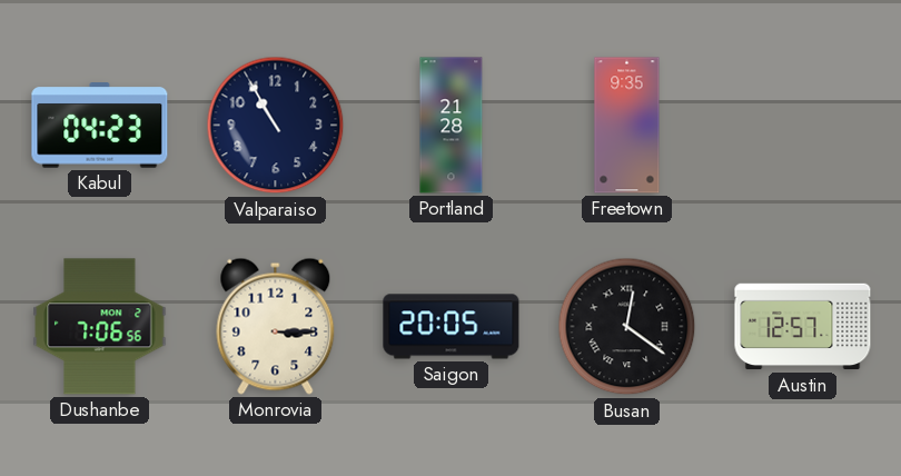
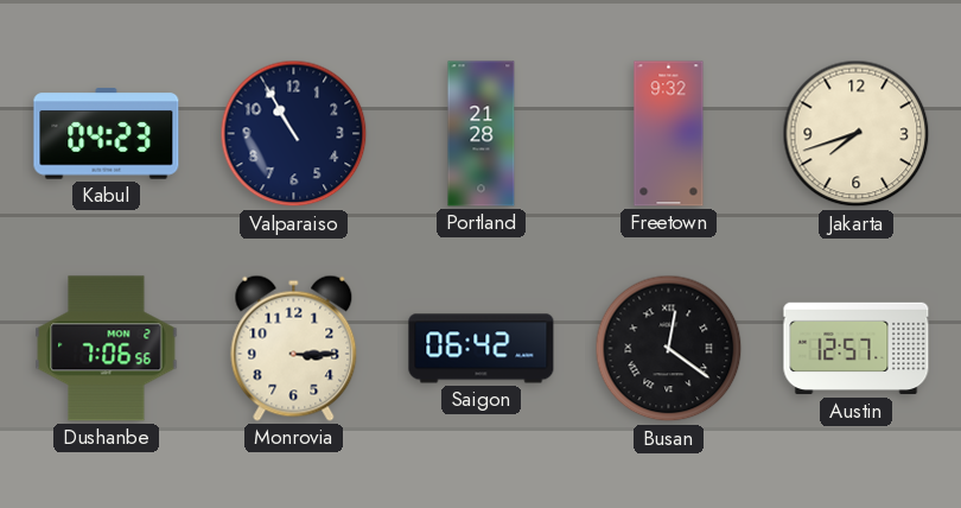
Freetown: 9:35 -> 9:32 (669, 134)
Jakarta: none -> 7:42 (857, 134)
Saigon: 20:05 -> 06:42 (482, 349)
